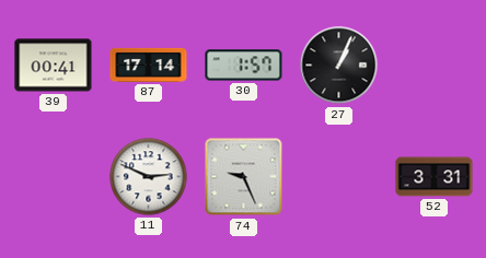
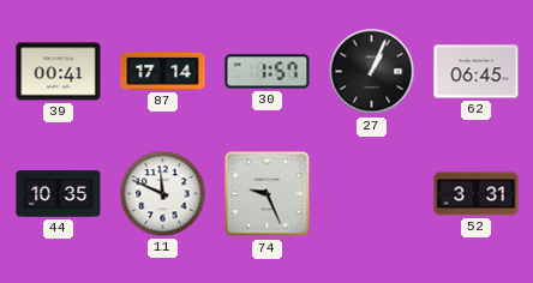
62: none -> 06:45 (477, 72)
44: none -> 10:35 (59, 194)
11: 2:49 -> 11:49 (163, 194)
